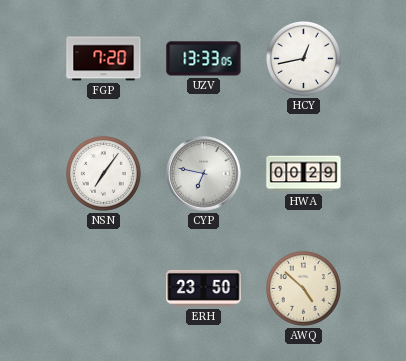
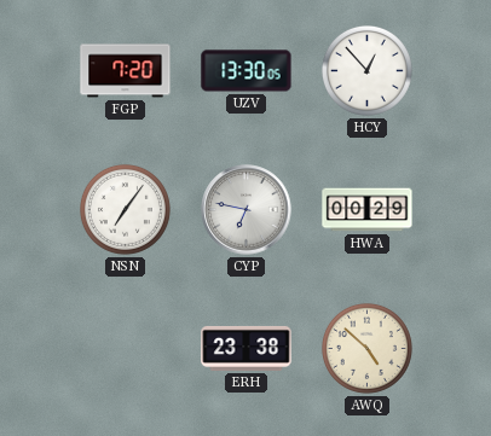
UZV: 13:33 -> 13:30 (247, 71)
HCY: 12:43 -> 12:53 (366, 70)
ERH: 23:50 -> 23:38 (247, 348)
